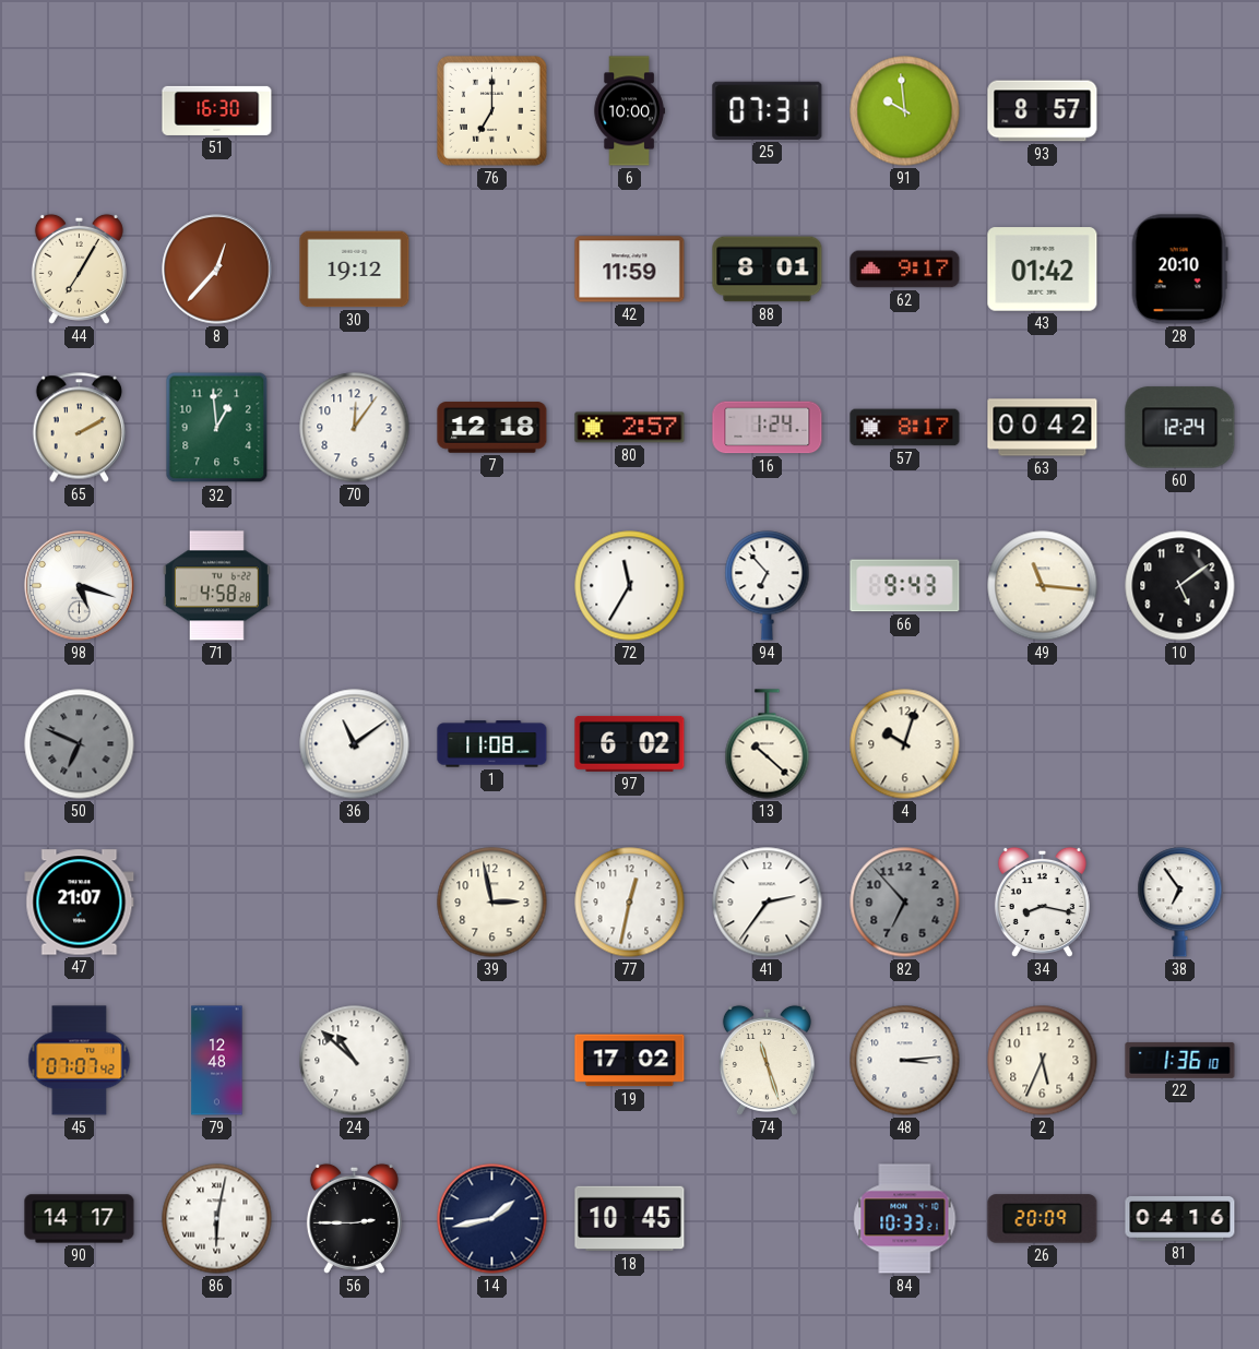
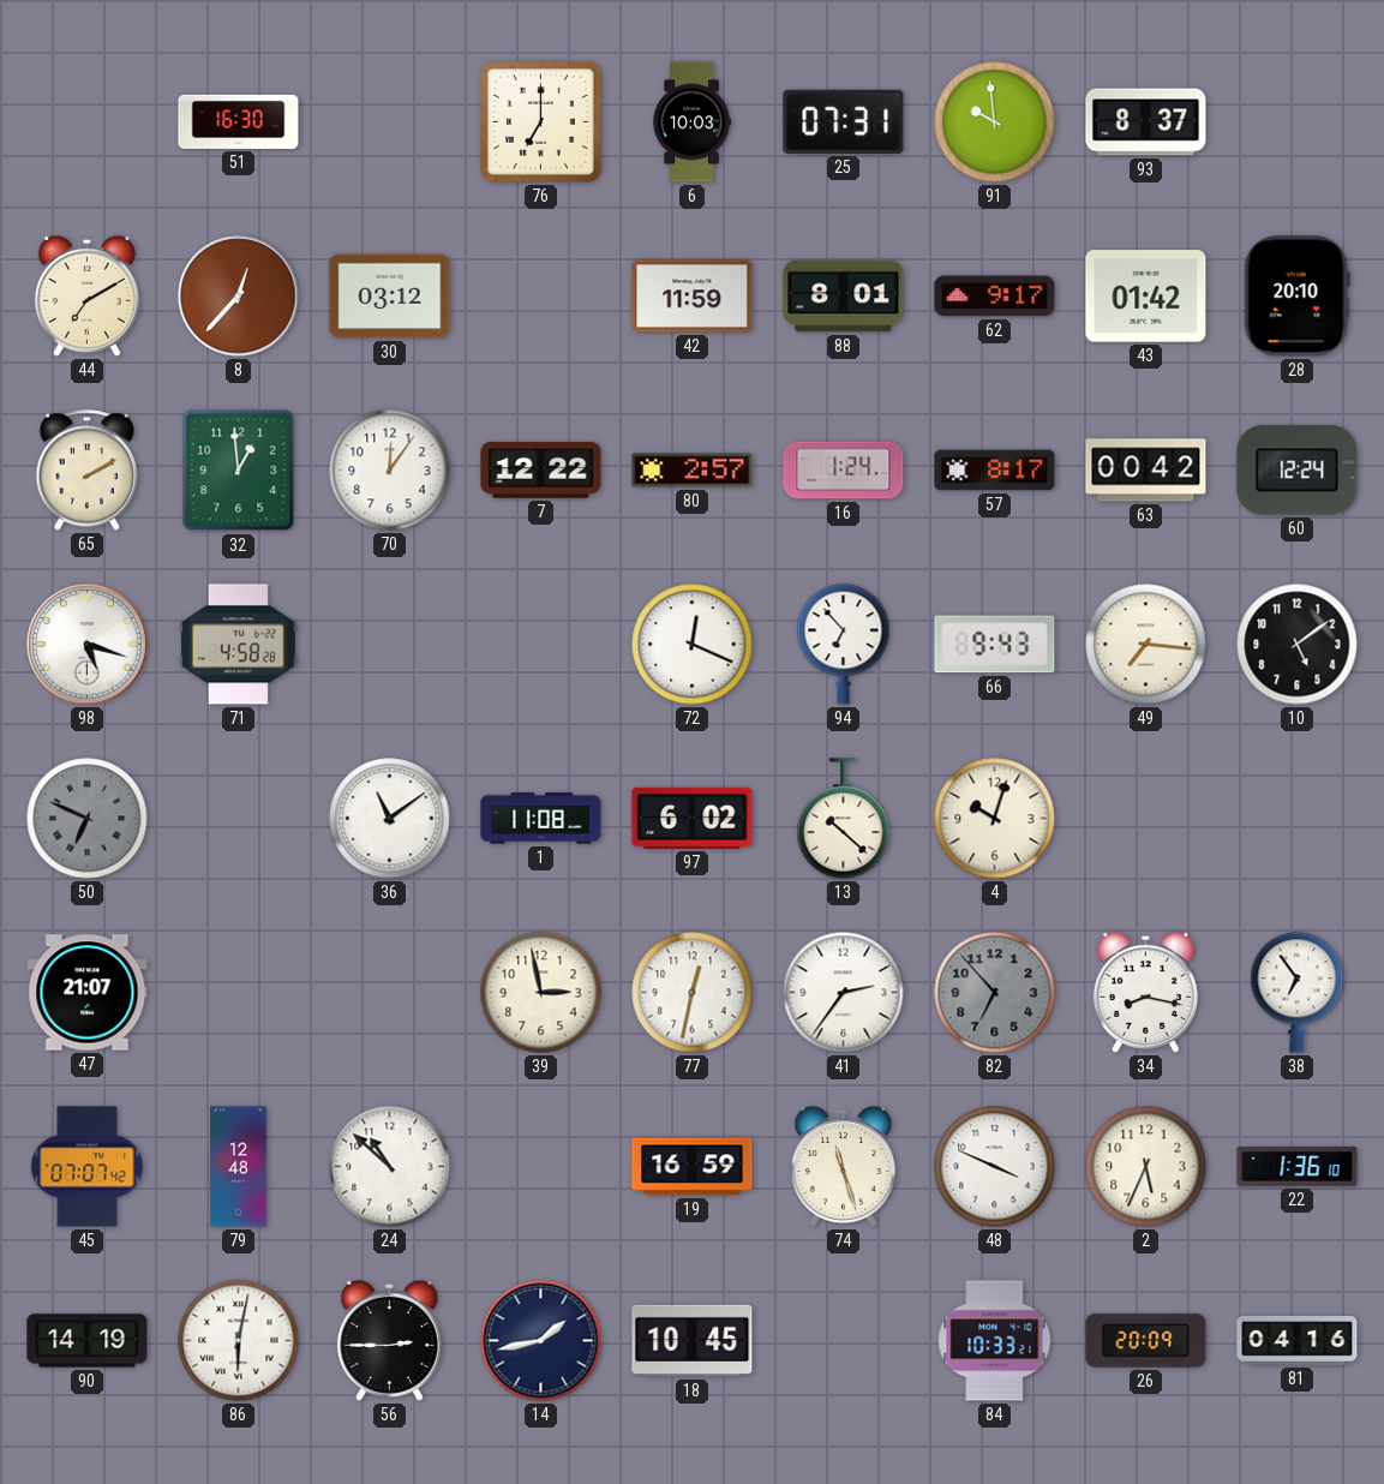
6: 10:00 -> 10:03 (691, 122)
93: 8:57 -> 8:37 (1146, 122)
44: 7:05 -> 7:10 (86, 295)
30: 19:12 -> 03:12 (390, 297)
7: 12:18 -> 12:22 (541, 471)
72: 11:35 -> 12:19 (693, 645)
49: 11:16 -> 7:16 (1146, 645)
19: 17:02 -> 16:59 (693, 1167)
48: 3:14 -> 3:49 (995, 1167)
90: 14:17 -> 14:19 (88, 1341)
